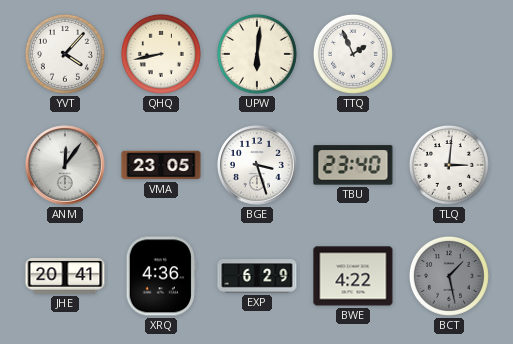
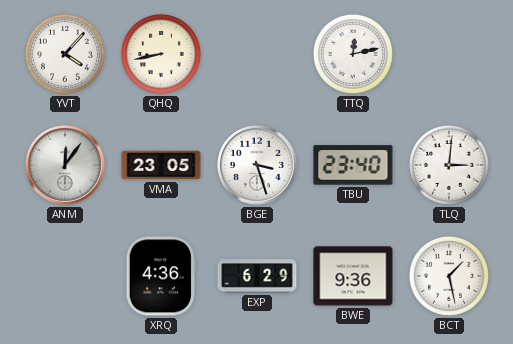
UPW: 6:01 -> none (257, 54)
TTQ: 1:56 -> 12:13 (353, 54)
JHE: 20:41 -> none (65, 277)
BWE: 4:22 -> 9:36 (353, 276)
BCT dial: grey -> white (449, 276)
